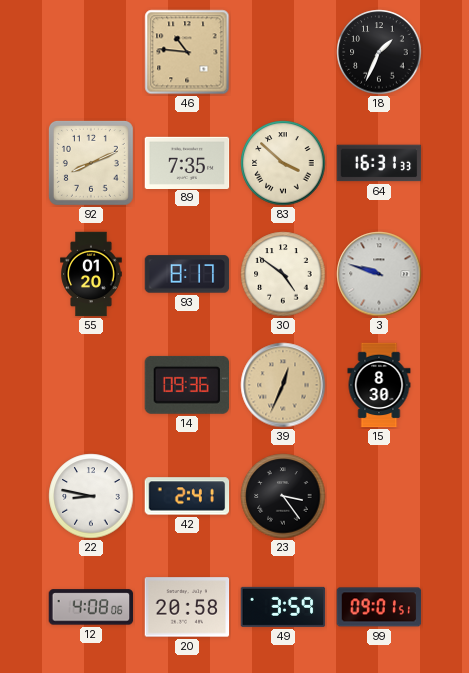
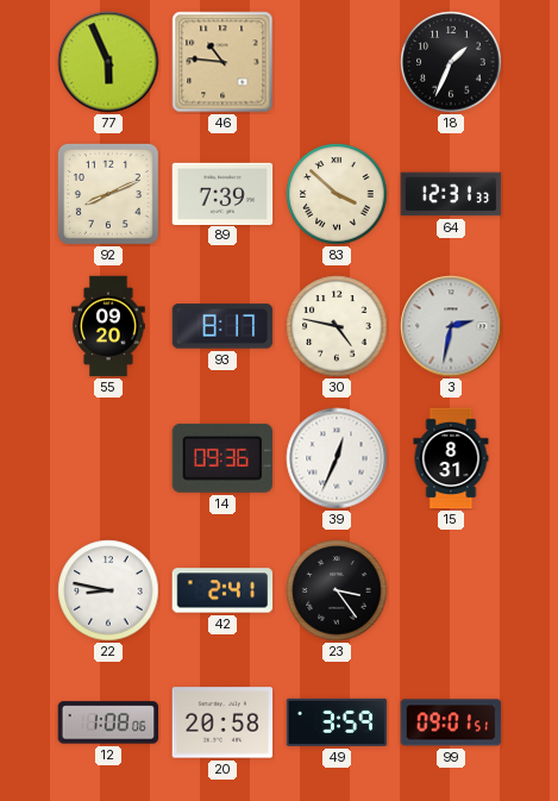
77: none -> 5:56 (108, 62)
89: 7:35 -> 7:39 (222, 193)
64: 16:31 -> 12:31 (451, 194)
55: 01:20 -> 09:20 (108, 326)
30: 4:51 -> 4:47 (337, 326)
3: 9:48 -> 2:32 (451, 326)
39 dial: champagne -> white (337, 458)
15: 8:30 -> 8:31 (451, 458)
12: 4:08 -> 1:08 (108, 722)
